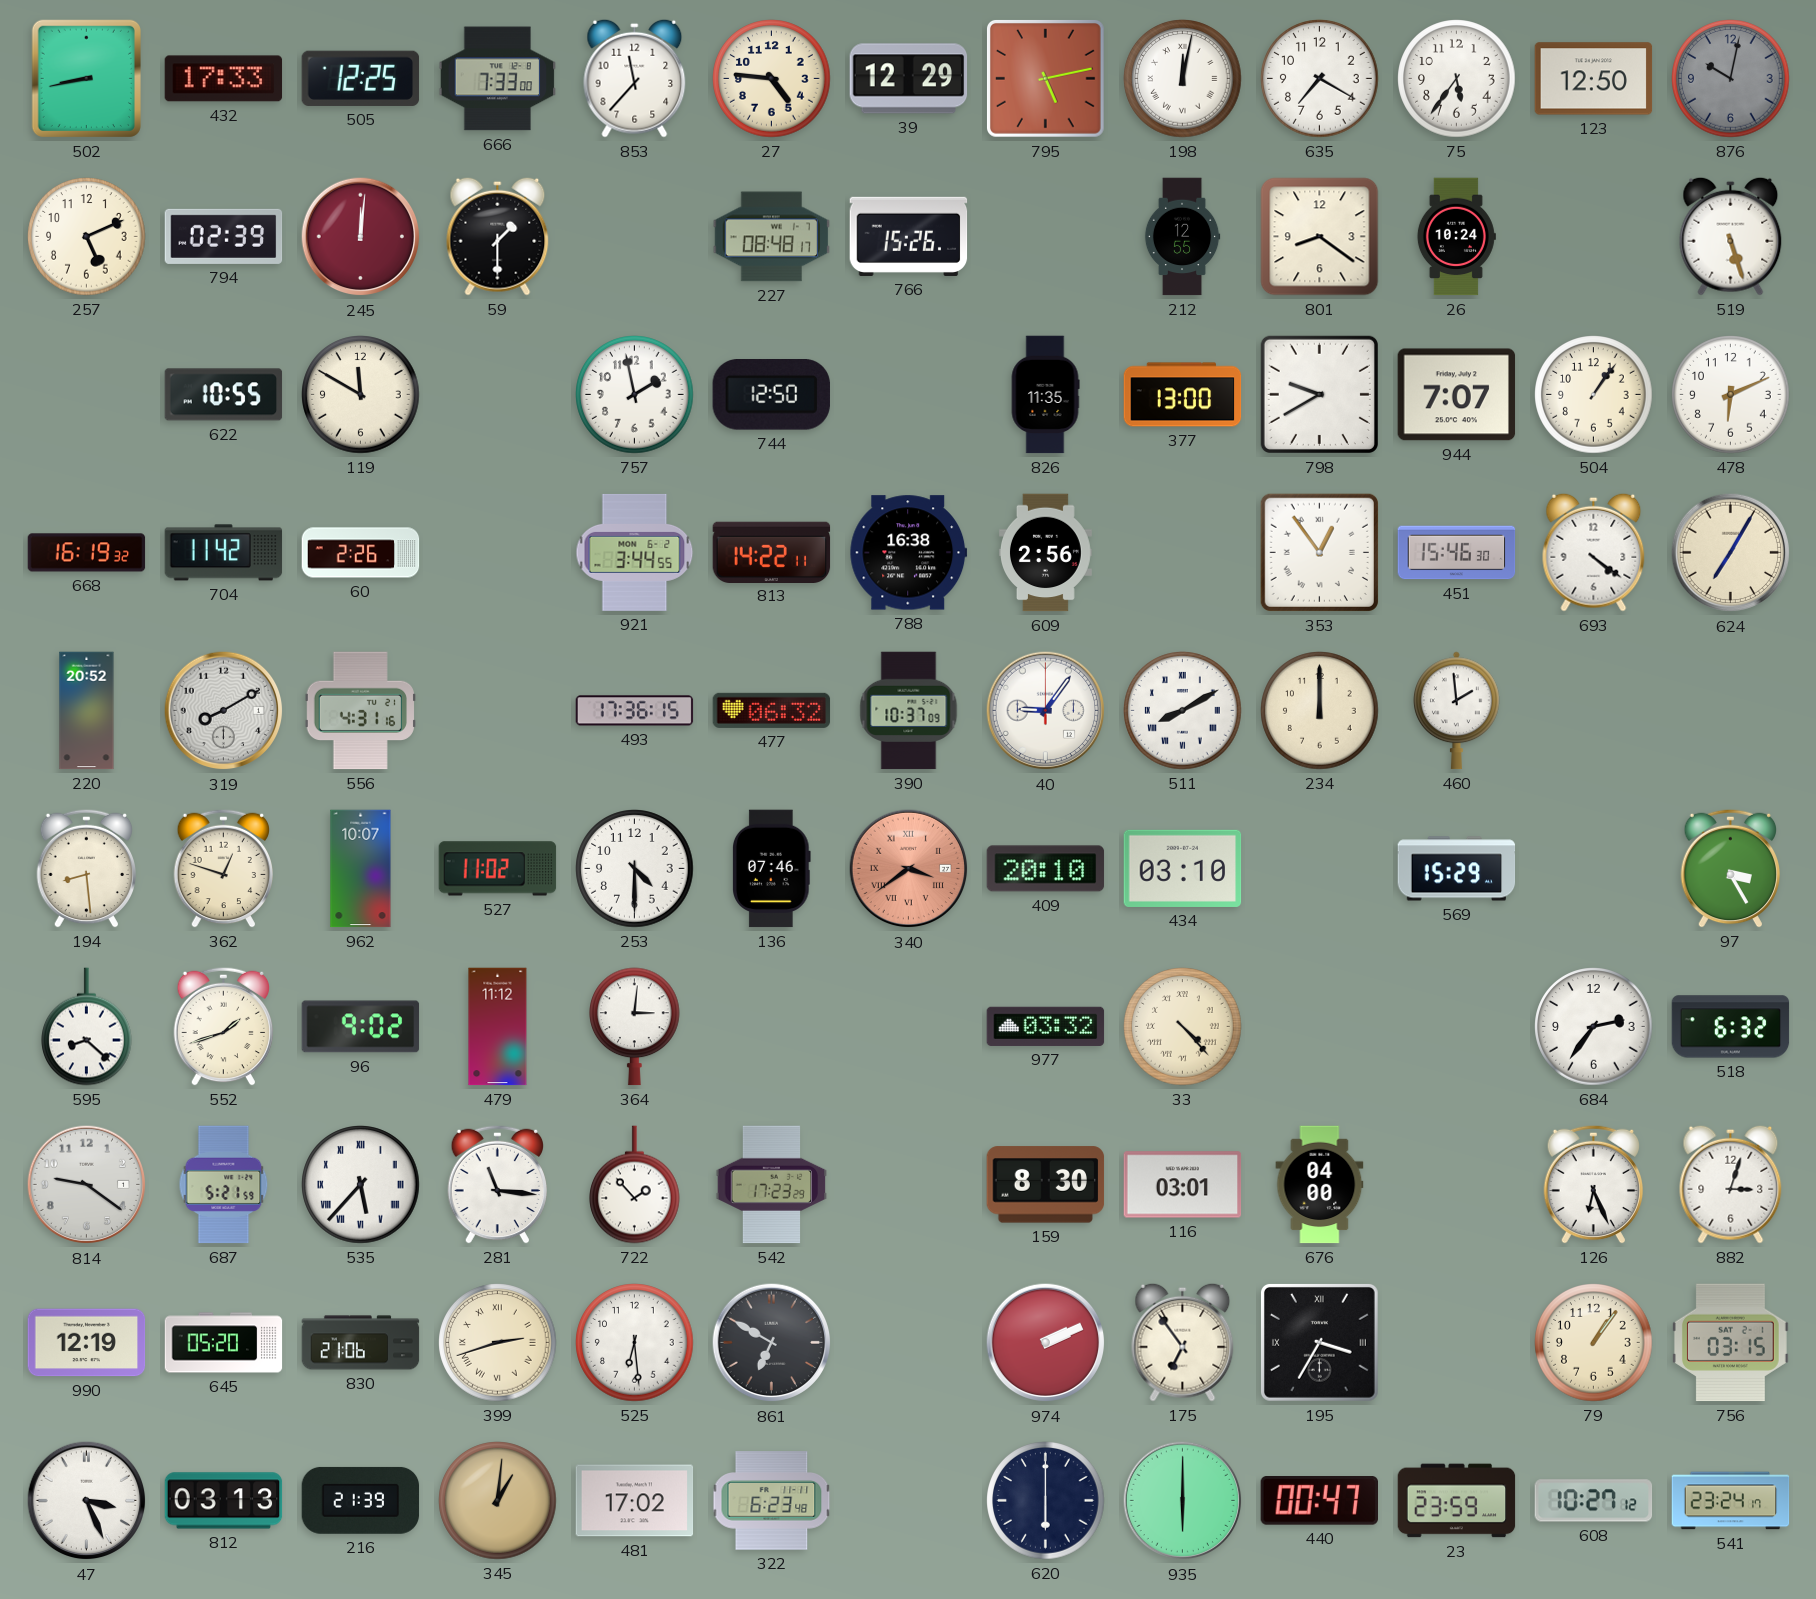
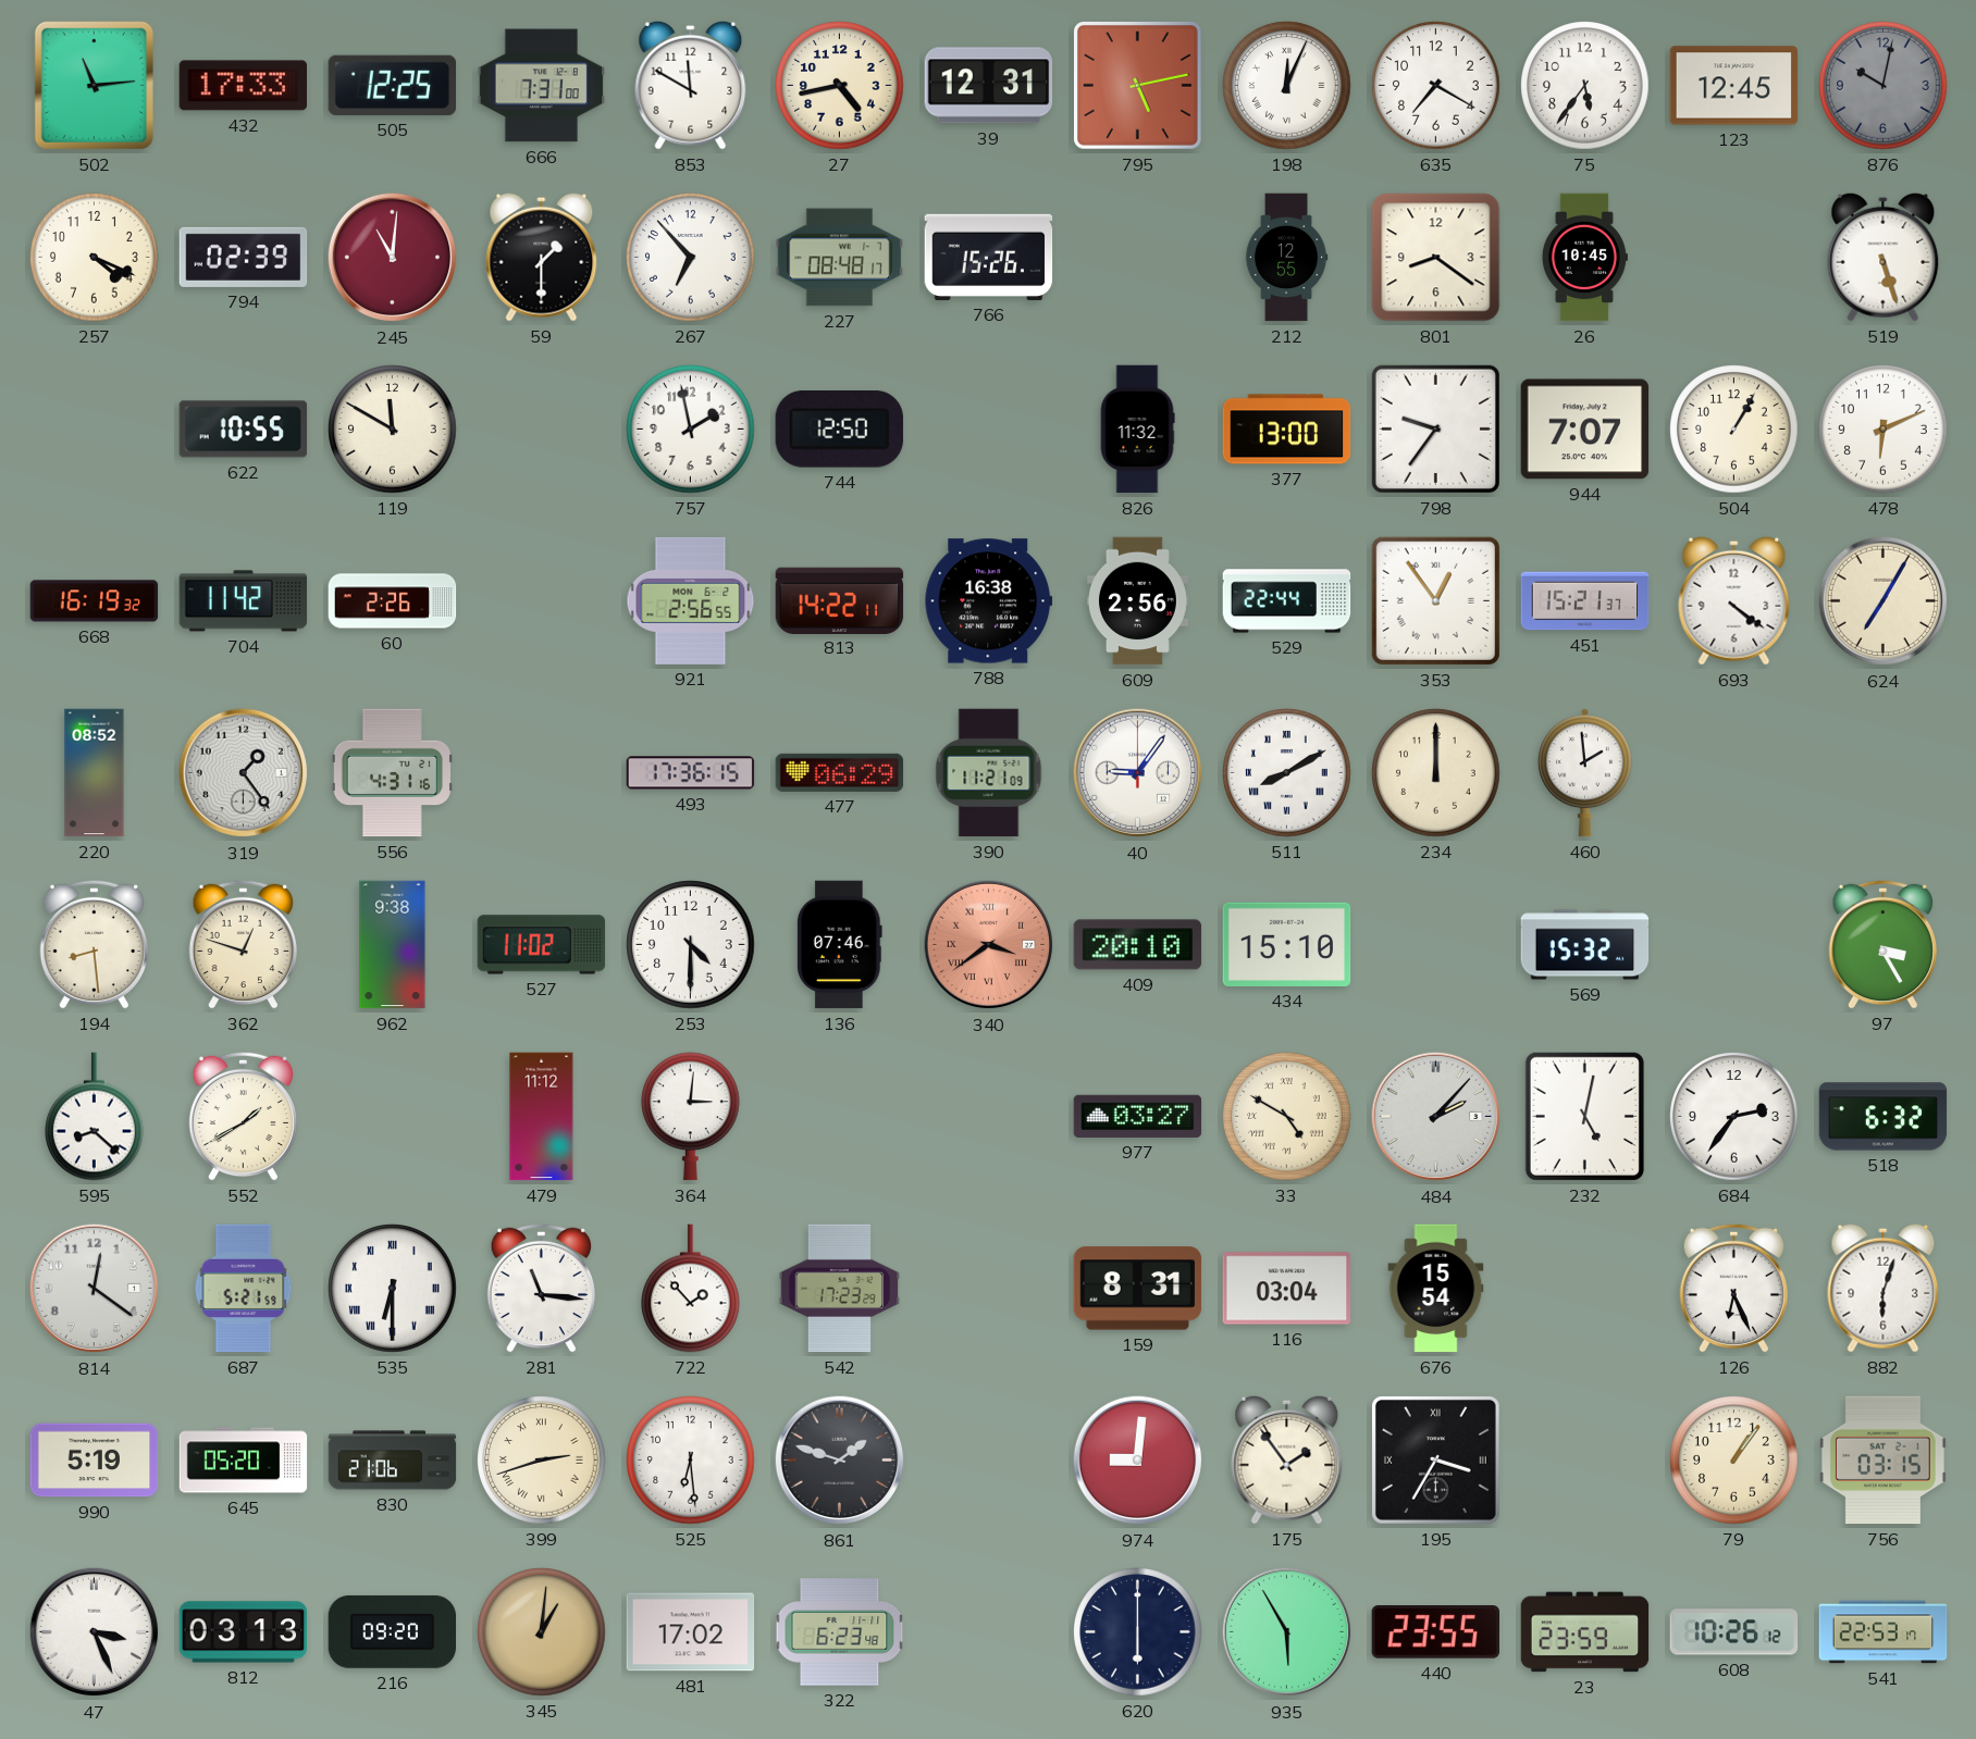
502: 8:43 -> 11:14 (94, 85)
666: 7:33 -> 7:31 (542, 86)
853: 11:37 -> 11:50 (691, 85)
27: 4:46 -> 4:43 (840, 86)
39: 12:29 -> 12:31 (989, 86)
198: 12:02 -> 12:04 (1287, 86)
123: 12:50 -> 12:45 (1734, 86)
257: 5:11 -> 4:19 (95, 258)
245: 12:01 -> 11:01 (393, 258)
267: none -> 6:53 (691, 258)
26: 10:24 -> 10:45 (1584, 258)
826: 11:35 -> 11:32 (1137, 430)
798: 9:40 -> 9:36 (1435, 428)
504: 1:06 -> 1:05 (1734, 430)
921: 3:44 -> 2:56 (691, 600)
529: none -> 22:44 (1287, 601)
451: 15:46 -> 15:21 (1585, 601)
220: 20:52 -> 08:52 (95, 773)
319: 8:10 -> 1:24 (244, 773)
477: 06:32 -> 06:29 (840, 772)
390: 10:37 -> 11:21 (989, 773)
962: 10:07 -> 9:38 (393, 945)
434: 03:10 -> 15:10 (1287, 944)
569: 15:29 -> 15:32 (1585, 945)
552: 1:42 -> 1:40 (244, 1116)
96: 9:02 -> none (361, 1027)
977: 03:32 -> 03:27 (1138, 1116)
33: 4:23 -> 4:50 (1287, 1117)
484: none -> 2:07 (1436, 1117)
232: none -> 5:02 (1584, 1116)
814: 9:21 -> 12:21 (95, 1289)
535: 5:37 -> 6:30 (393, 1289)
159: 8:30 -> 8:31 (1138, 1289)
116: 03:01 -> 03:04 (1287, 1289)
676: 04:00 -> 15:54 (1436, 1289)
882: 3:03 -> 6:03 (1884, 1288)
990: 12:19 -> 5:19 (95, 1461)
861: 6:50 -> 1:48 (840, 1461)
974: 2:11 -> 9:01 (1138, 1461)
175: 6:54 -> 1:54 (1287, 1459)
216: 21:39 -> 09:20 (393, 1631)
935: 6:00 -> 5:55 (1287, 1632)
440: 00:47 -> 23:55 (1435, 1632)
608: 10:27 -> 10:26 (1734, 1632)
541: 23:24 -> 22:53 (1884, 1632)
